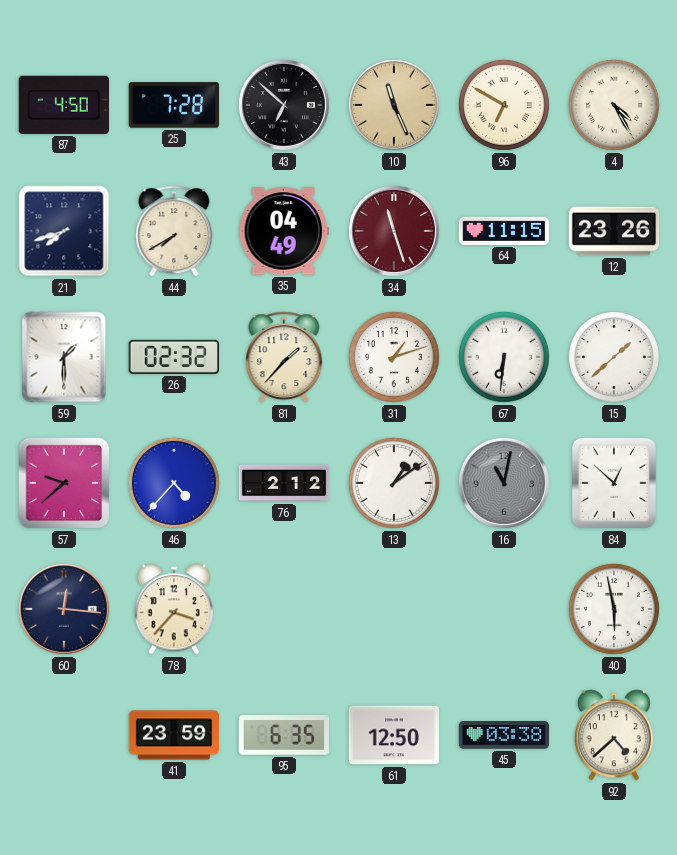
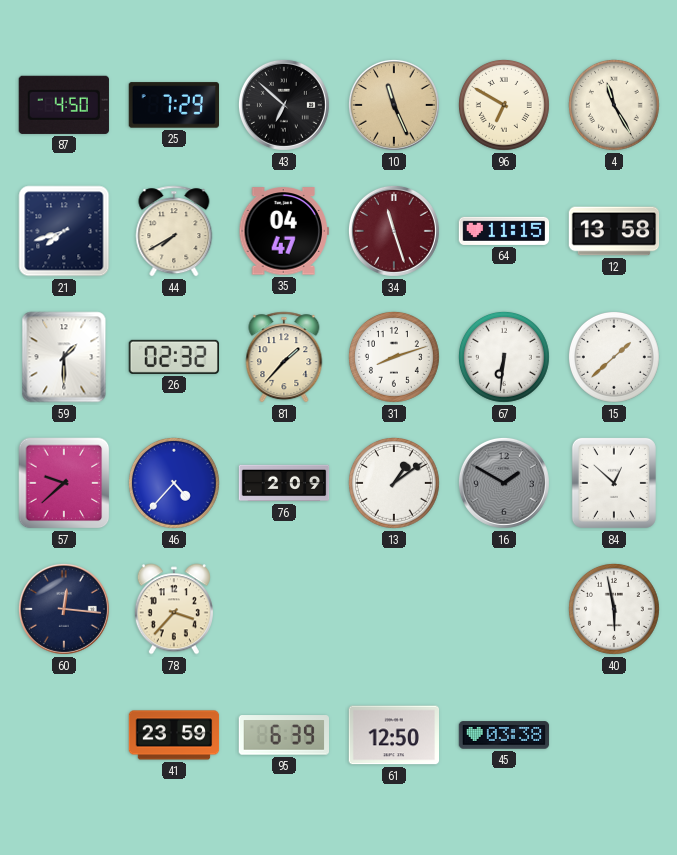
25: 7:28 -> 7:29 (173, 105)
4: 4:25 -> 11:25 (614, 105)
35: 04:49 -> 04:47 (283, 231)
12: 23:26 -> 13:58 (614, 231)
31: 1:12 -> 8:12 (394, 357)
76: 2:12 -> 2:09 (284, 483)
16: 11:02 -> 1:50 (504, 483)
95: 6:35 -> 6:39 (283, 735)
92: 4:38 -> none (614, 735)
